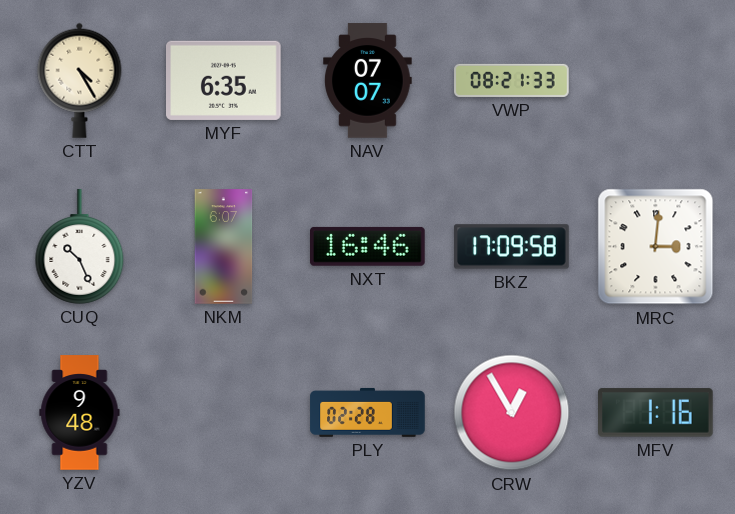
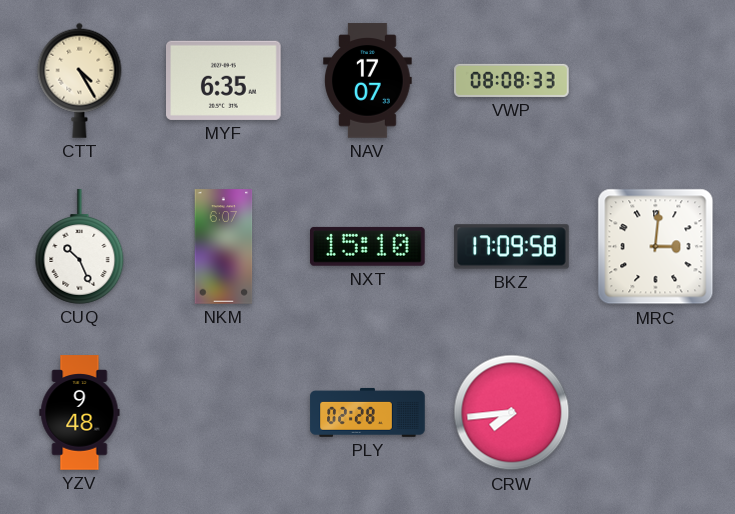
NAV: 07:07 -> 17:07 (368, 81)
VWP: 08:21 -> 08:08 (512, 80)
NXT: 16:46 -> 15:10 (368, 246)
CRW: 12:55 -> 7:44 (512, 413)
MFV: 1:16 -> none (656, 413)
